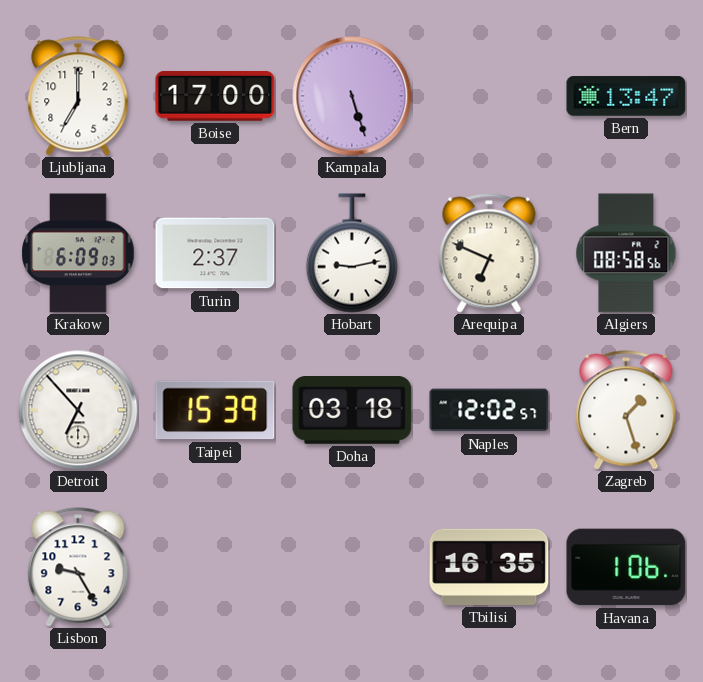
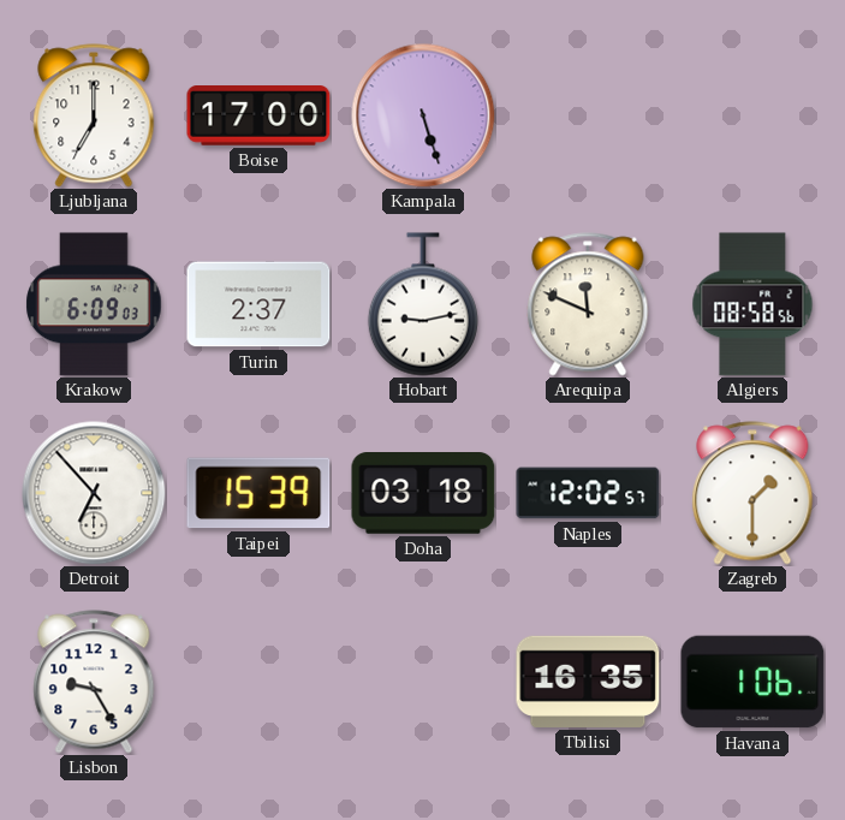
Bern: 13:47 -> none (626, 96)
Arequipa: 6:49 -> 11:49 (588, 304)
Zagreb: 1:27 -> 1:30 (752, 493)
